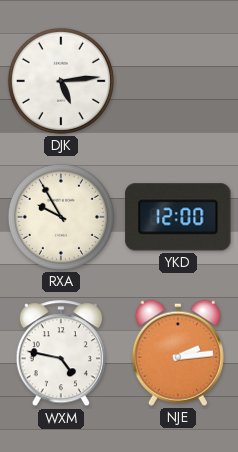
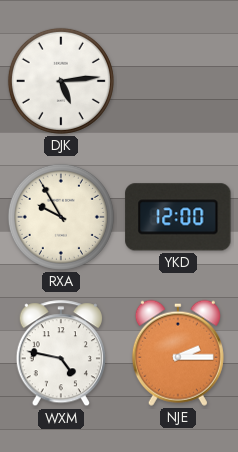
NJE: 2:14 -> 2:15 (178, 353)
